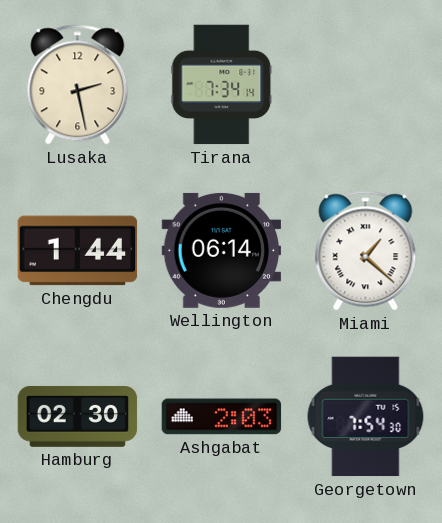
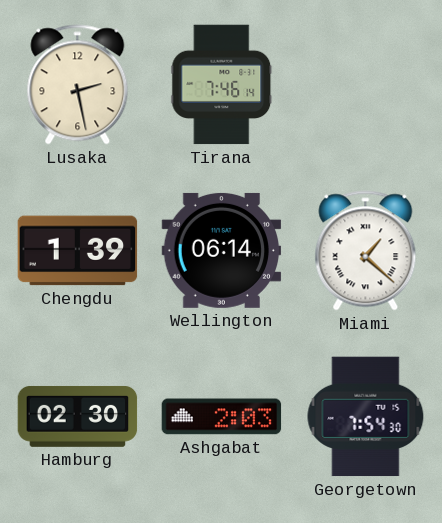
Tirana: 7:34 -> 7:46 (222, 85)
Chengdu: 1:44 -> 1:39 (78, 251)
